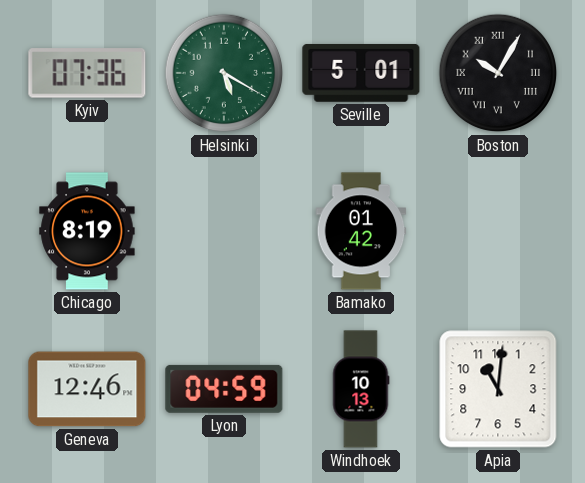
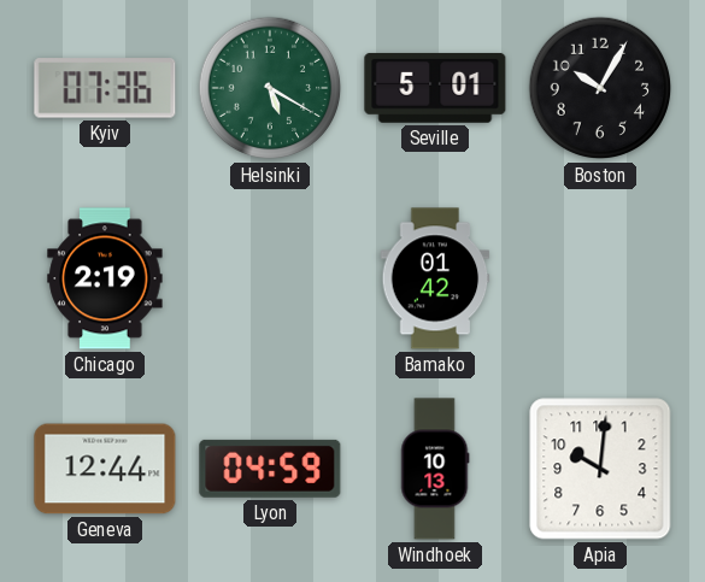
Boston numerals: Roman -> Arabic (600, 88)
Chicago: 8:19 -> 2:19 (105, 278)
Geneva: 12:46 -> 12:44 (105, 469)
Apia: 11:01 -> 10:01 (600, 469)
